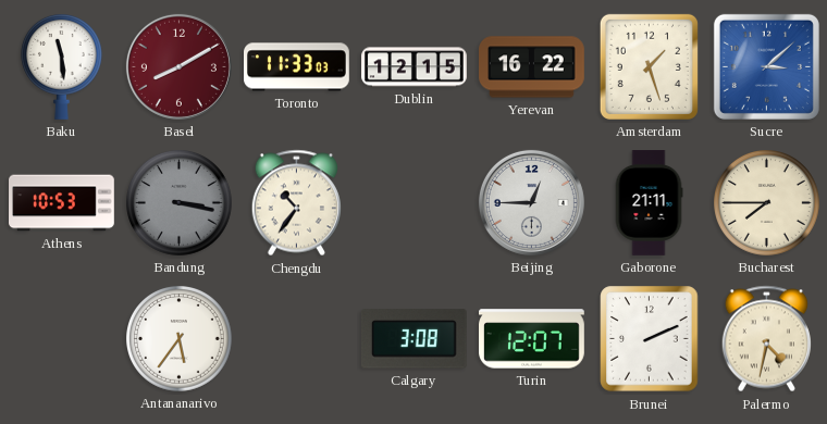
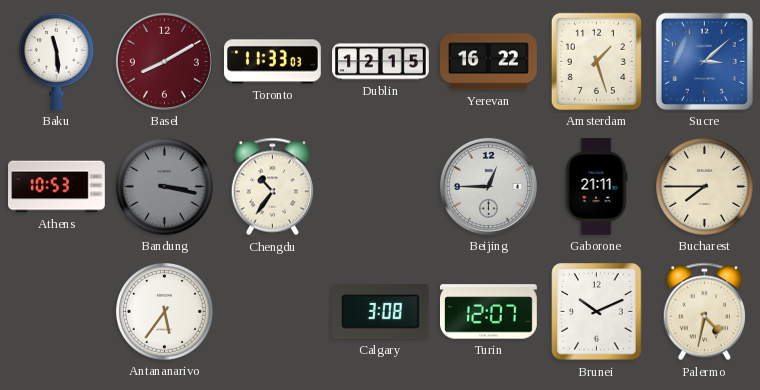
Brunei: 2:11 -> 10:11 (597, 312)
